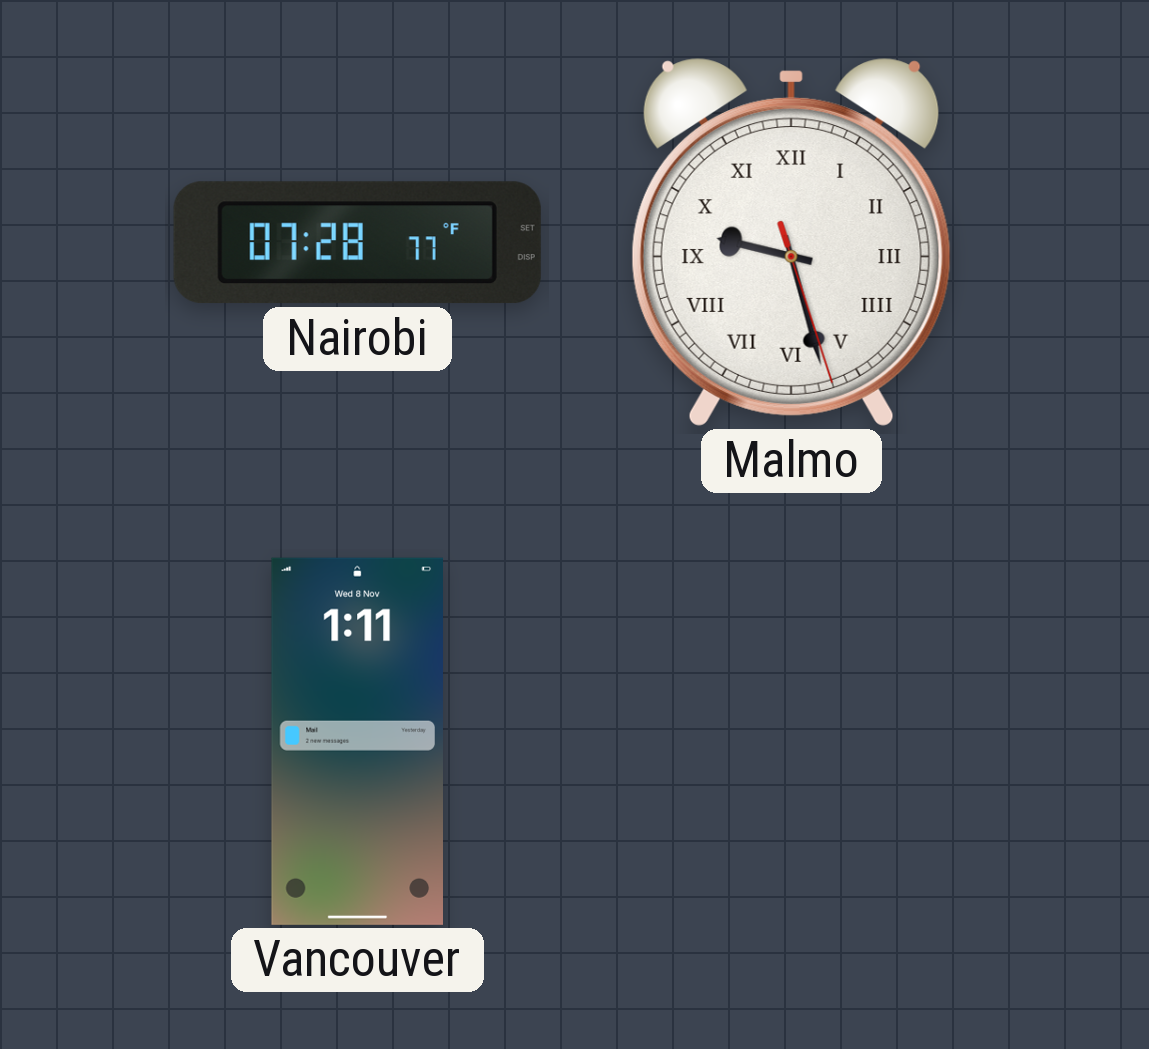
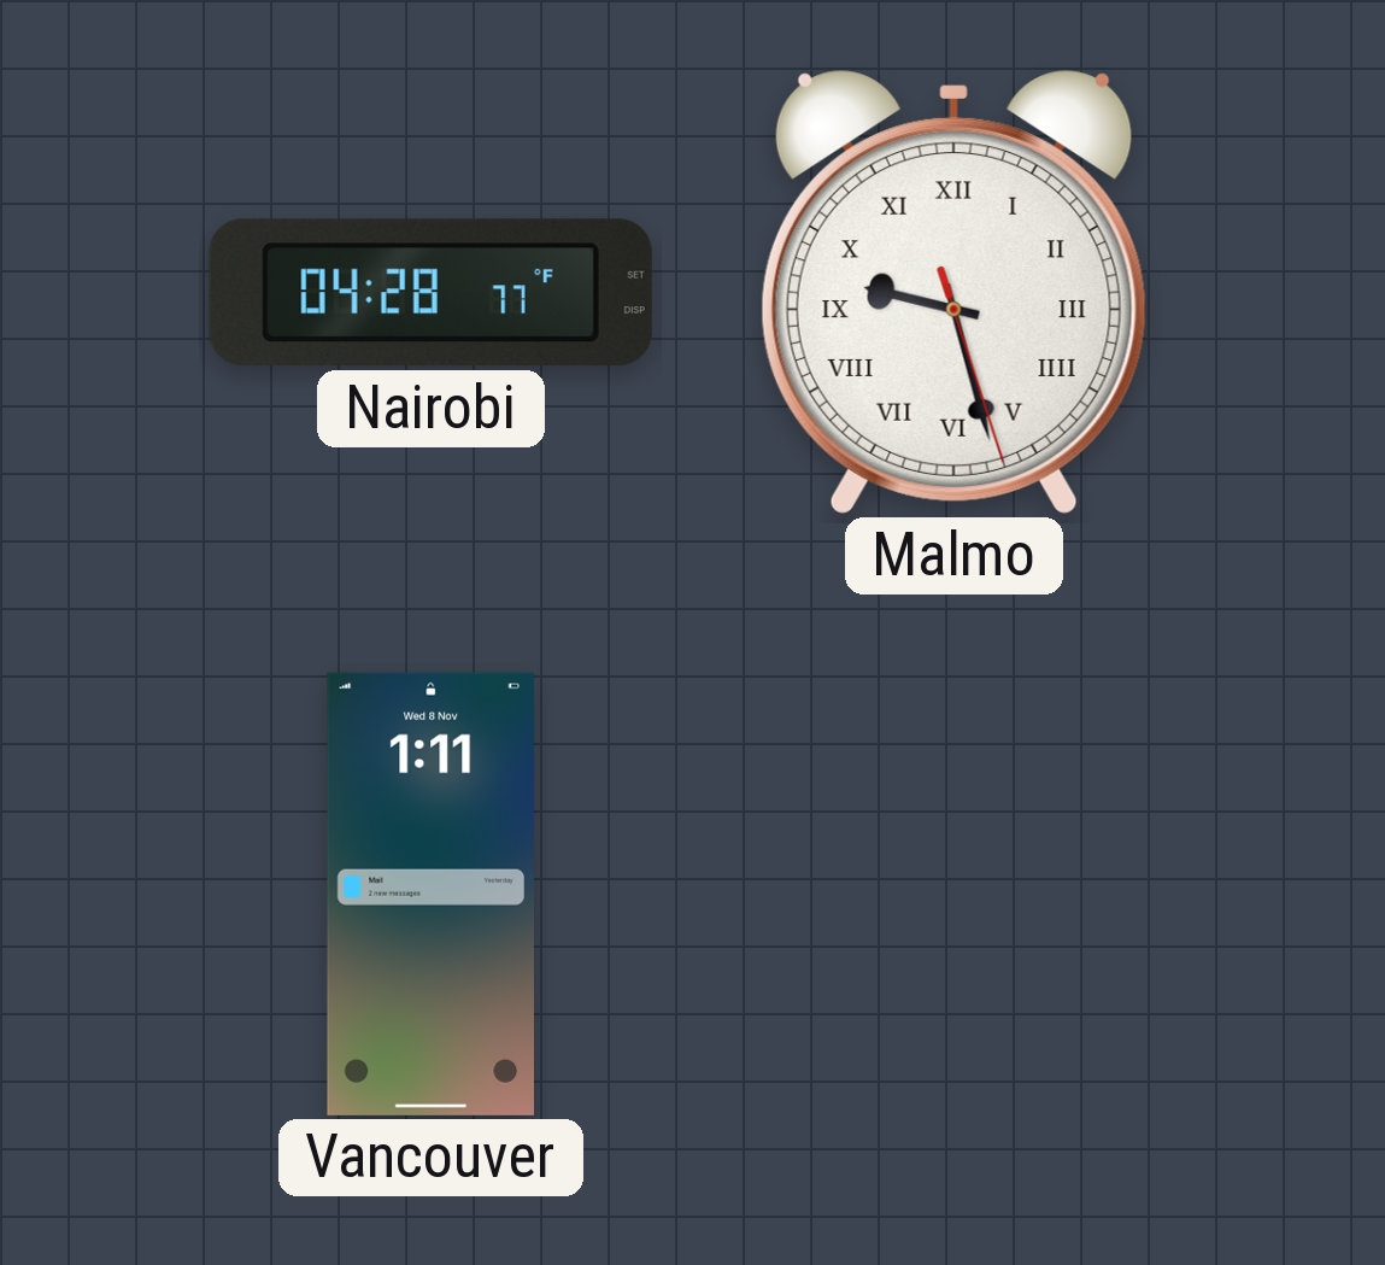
Nairobi: 07:28 -> 04:28 (430, 293)
